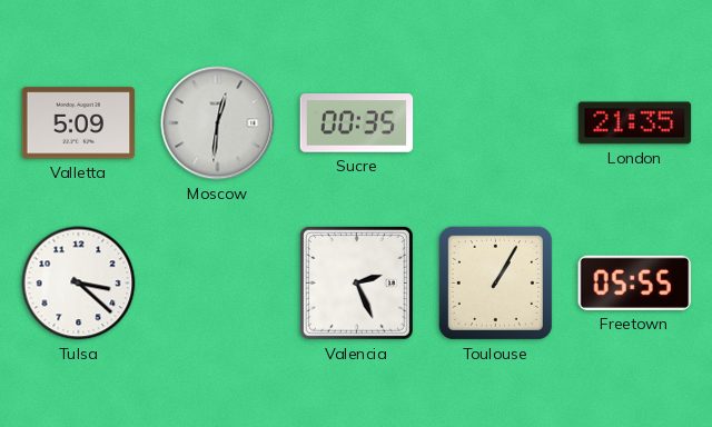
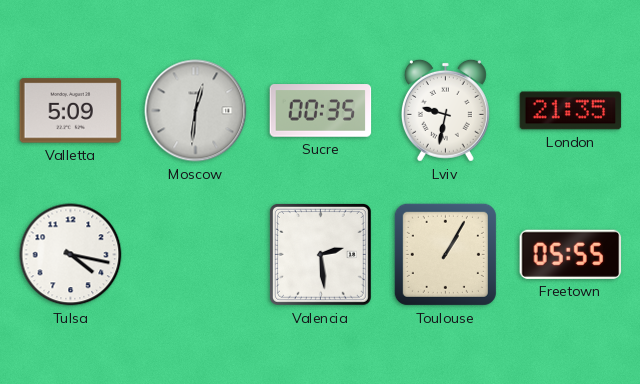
Lviv: none -> 9:32 (445, 110)
Tulsa: 3:22 -> 4:17 (71, 255)
Valencia: 2:26 -> 2:29 (320, 254)
